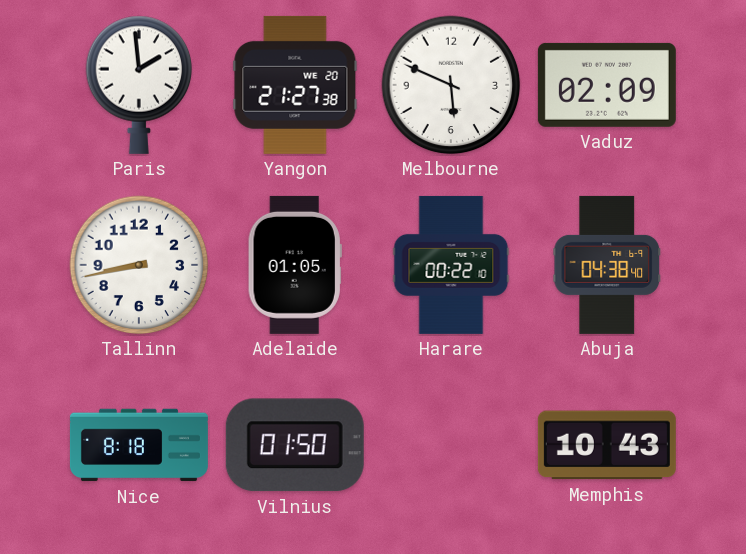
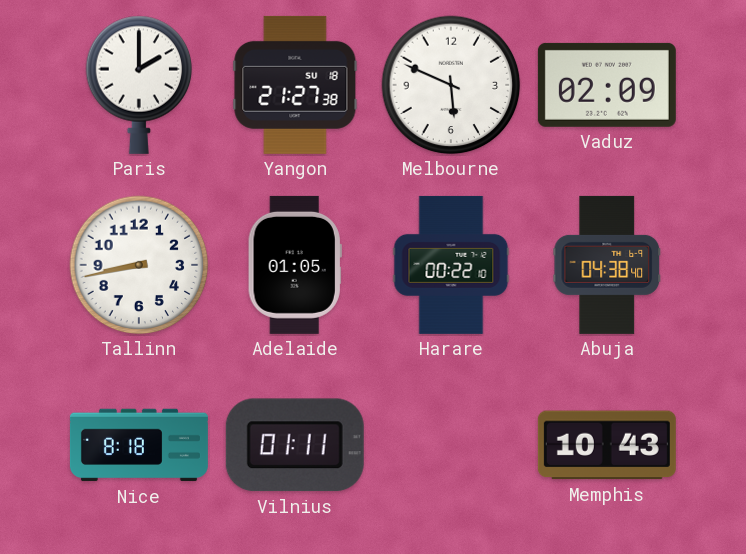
Paris: 1:59 -> 2:00 (139, 85)
Yangon date: WE 20 -> SU 18 (295, 85)
Vilnius: 01:50 -> 01:11 (295, 445)
